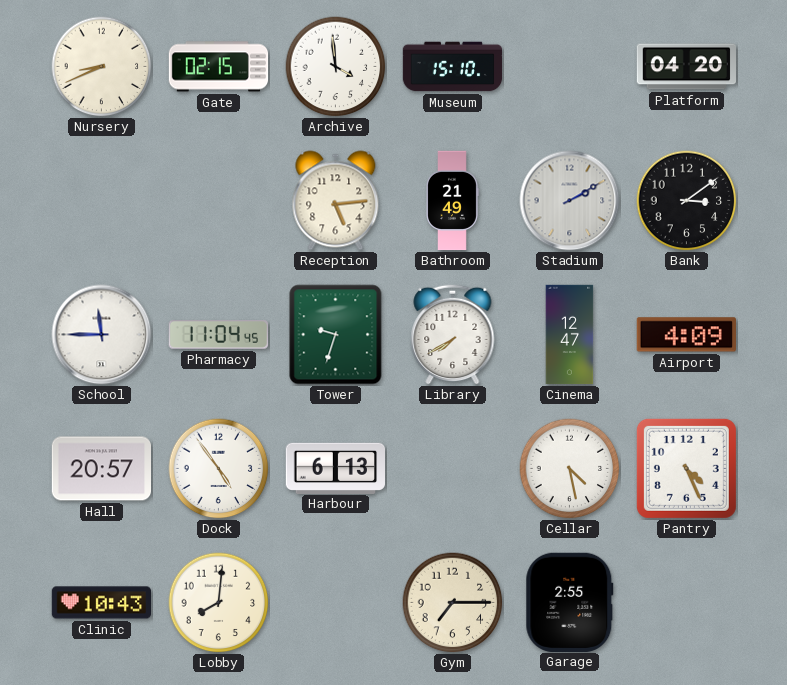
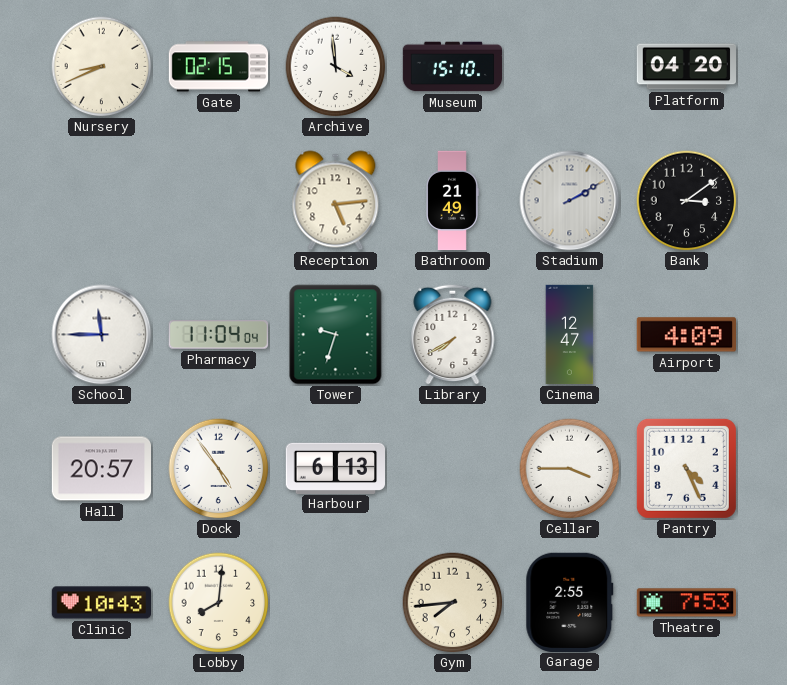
Pharmacy: 11:04:45 -> 11:04:04 (218, 335)
Cellar: 4:28 -> 3:45 (570, 469)
Gym: 7:15 -> 7:44 (453, 603)
Theatre: none -> 7:53 (686, 603)
